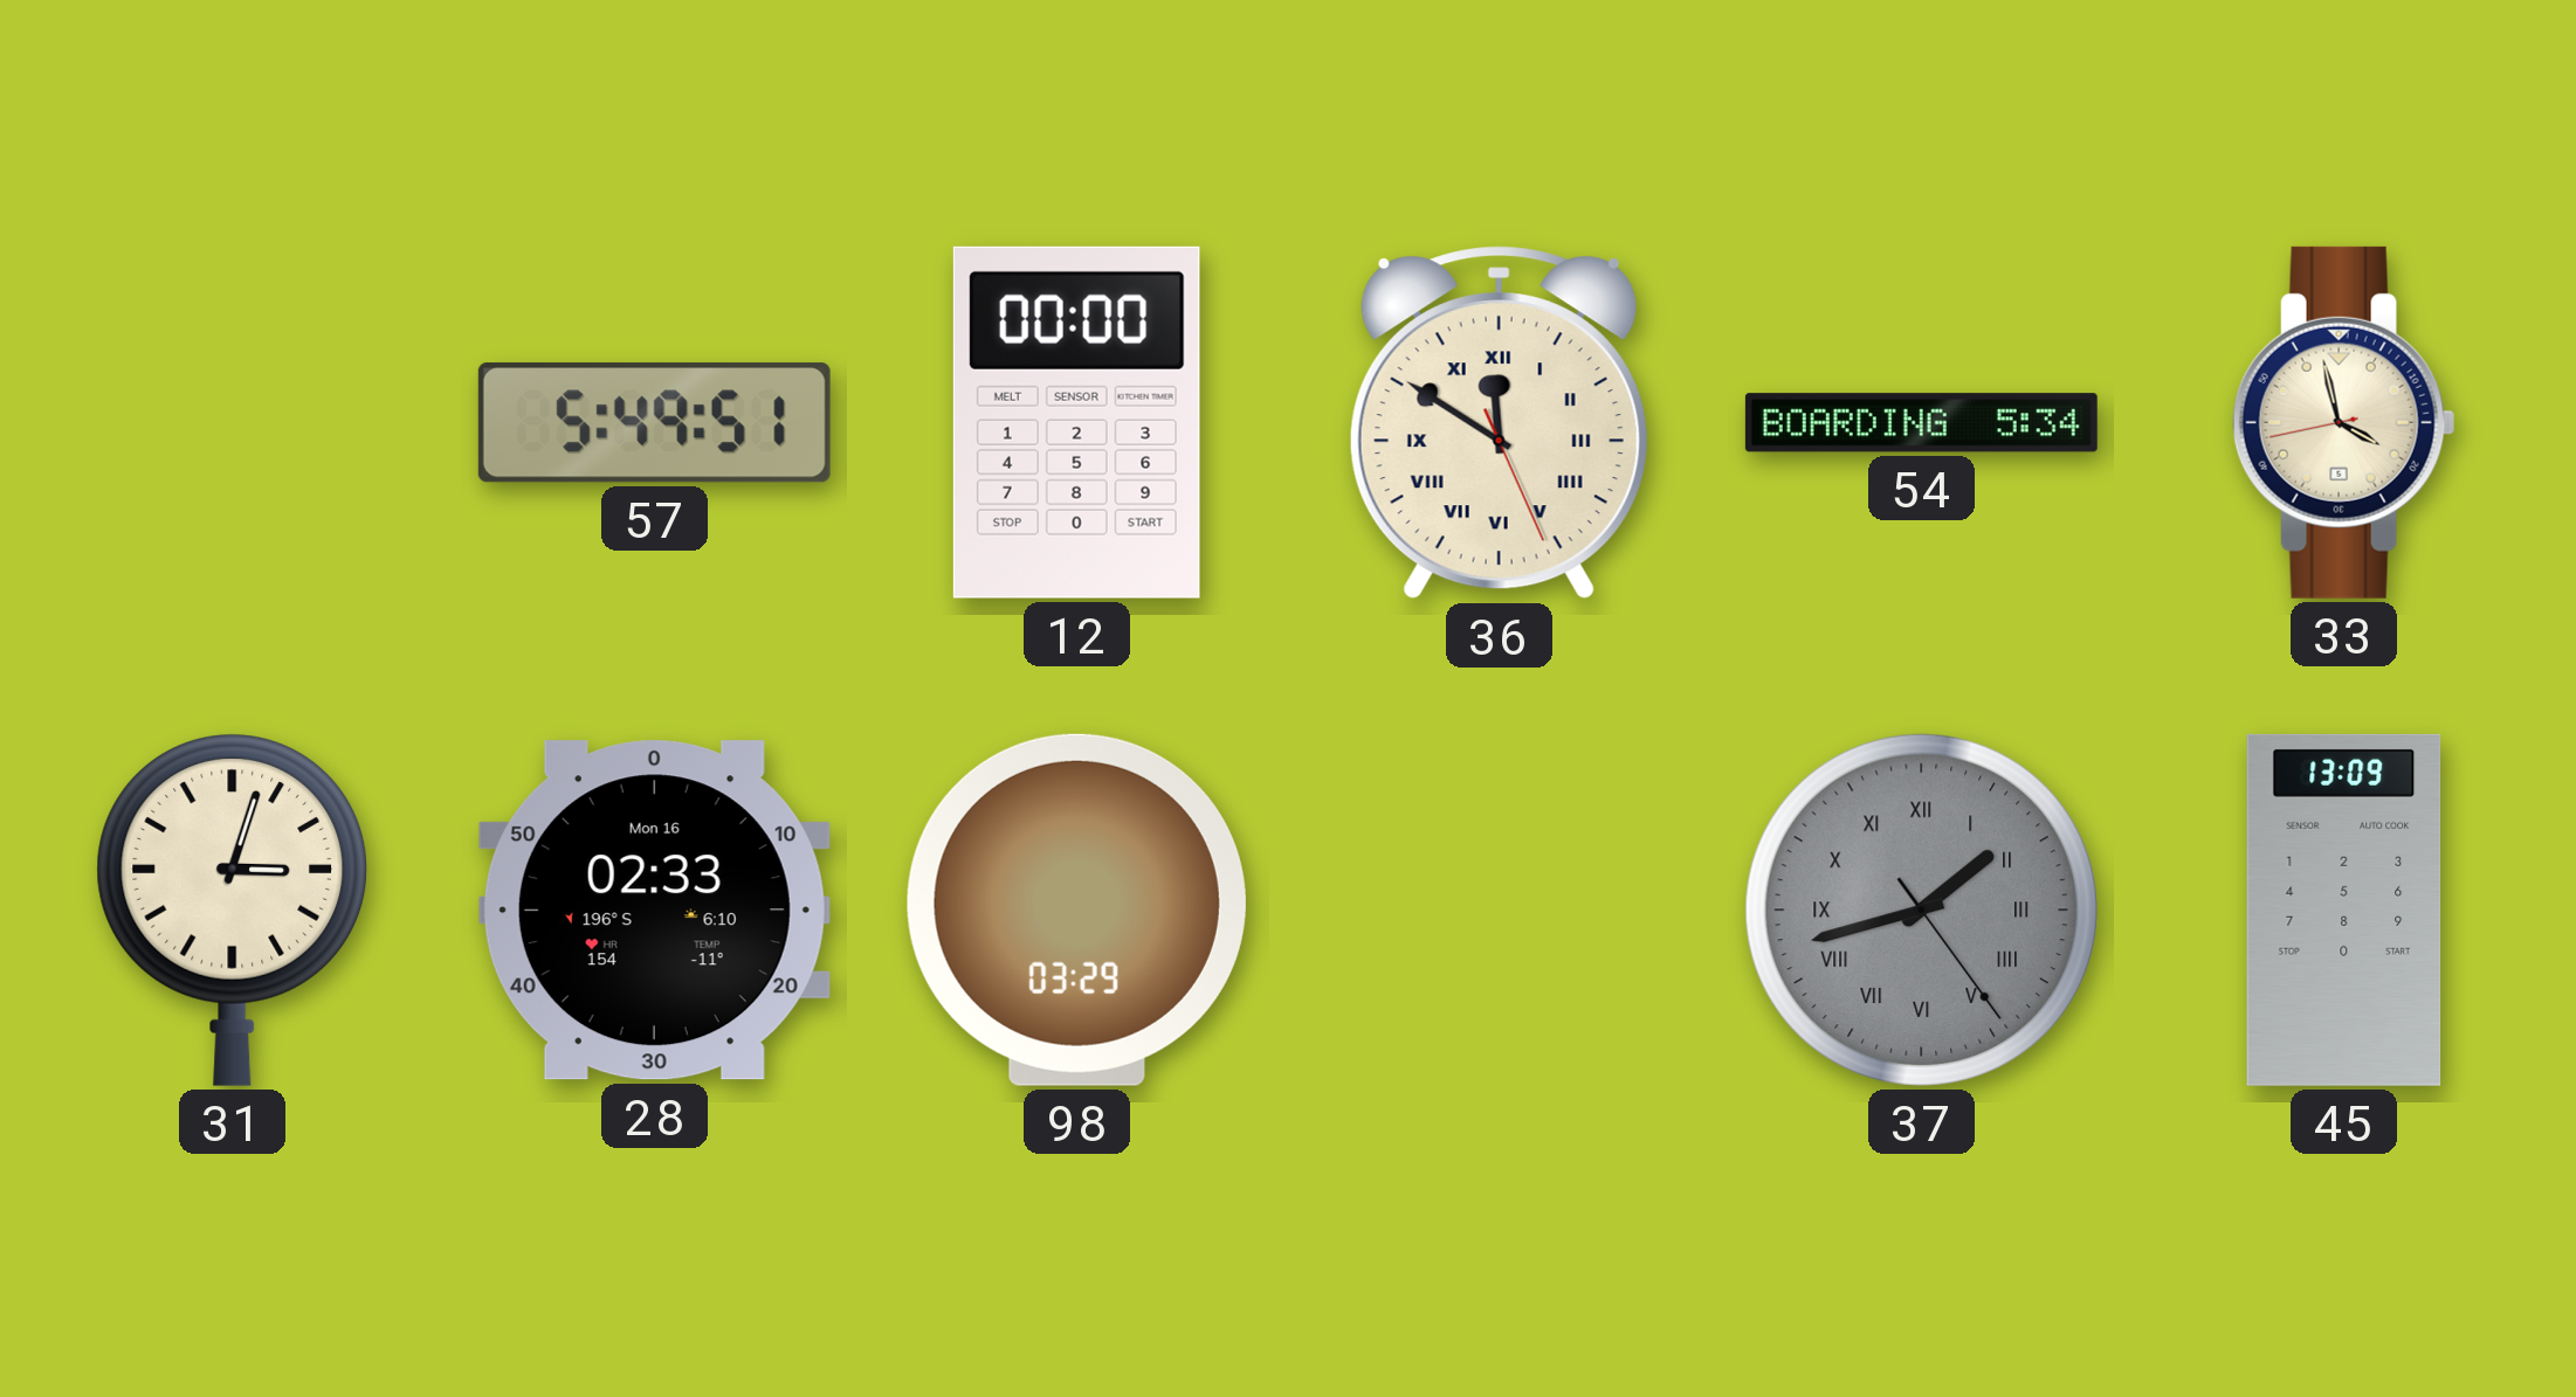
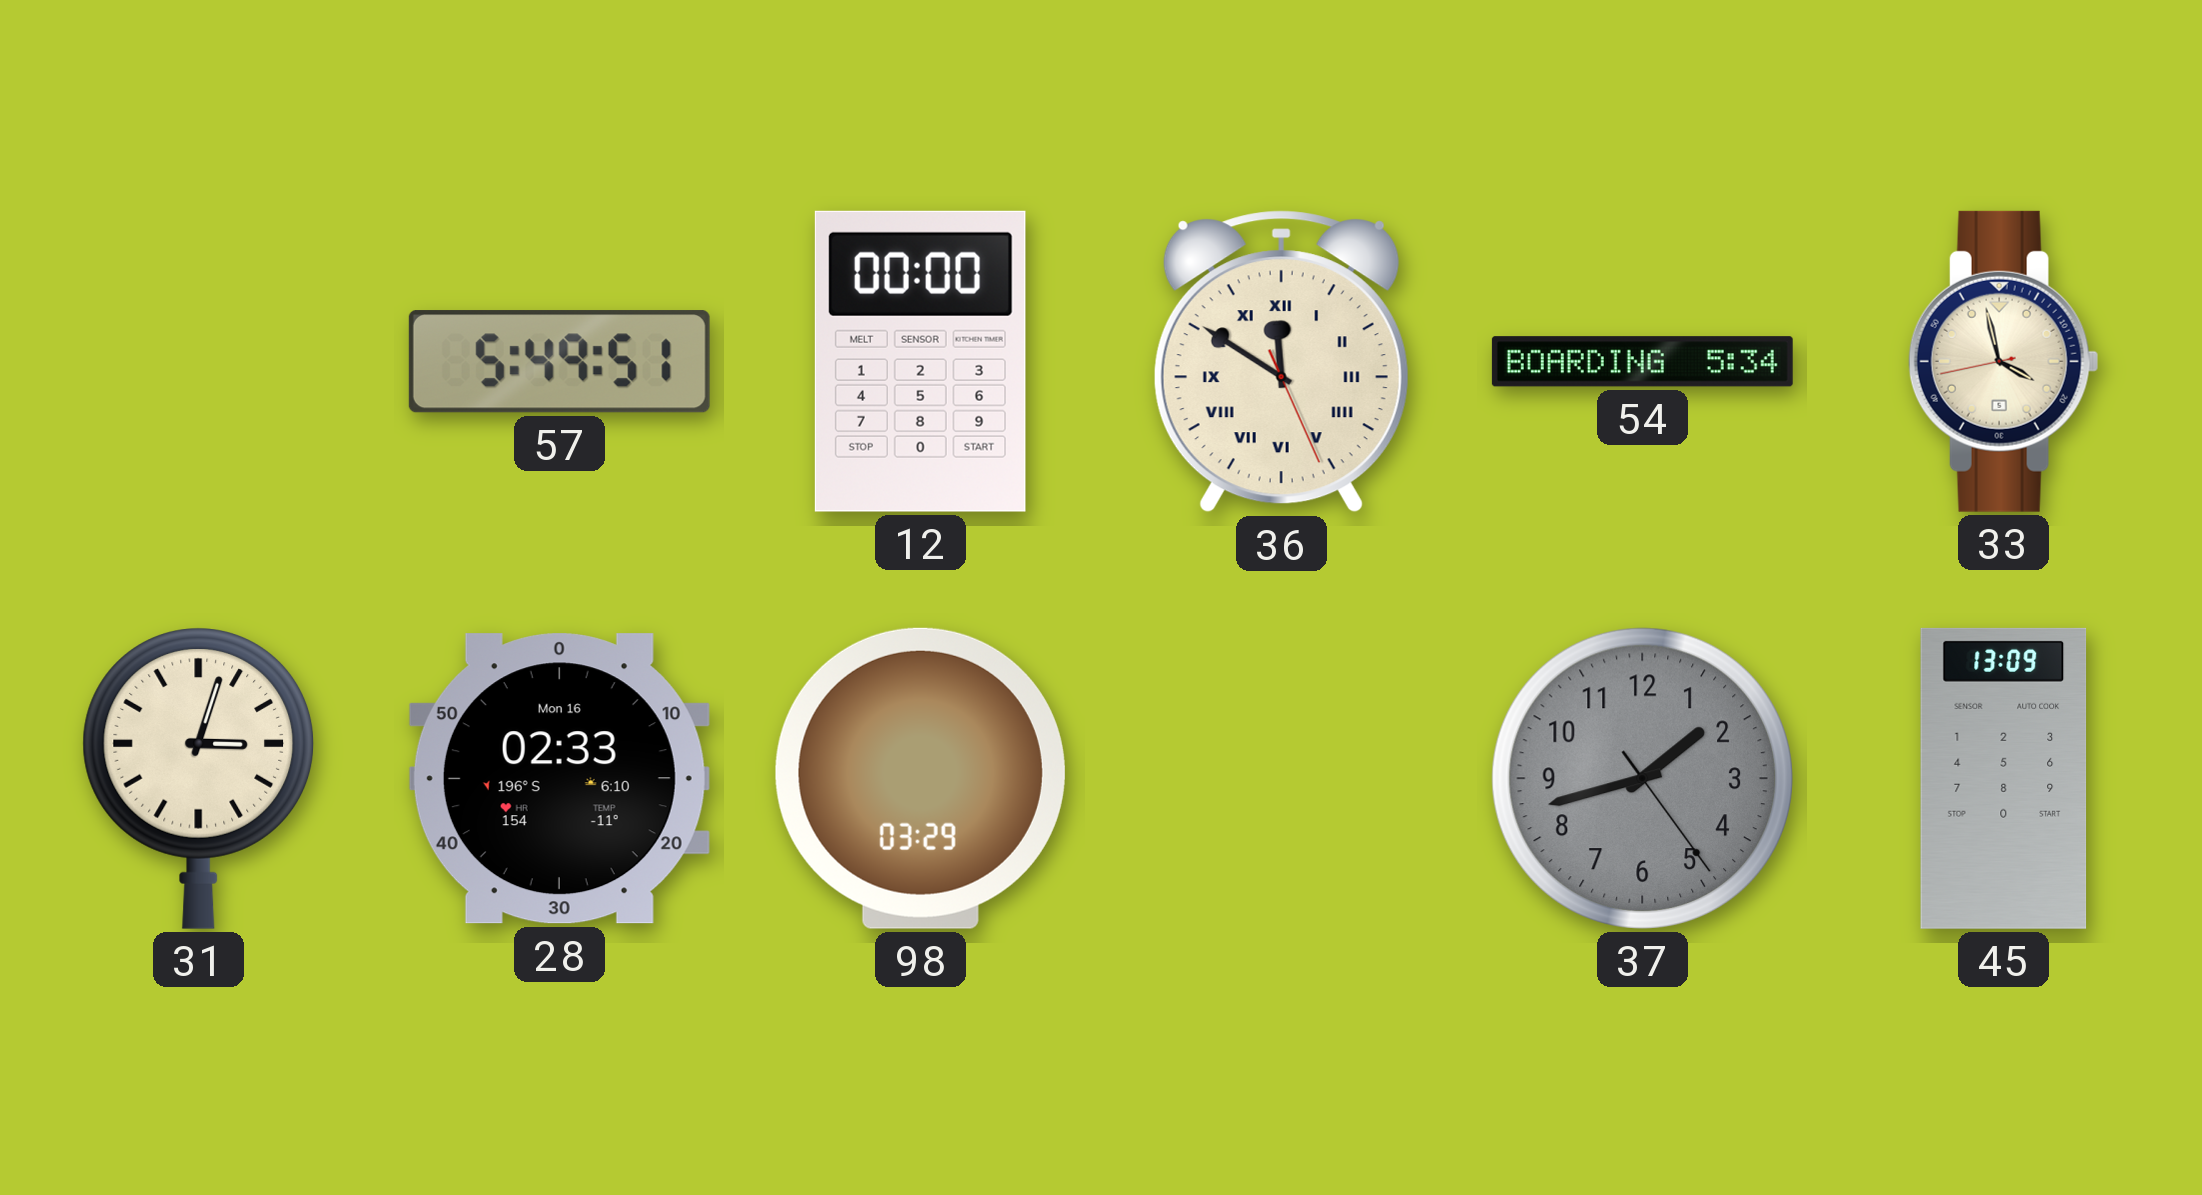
37 numerals: Roman -> Arabic (1642, 778)
